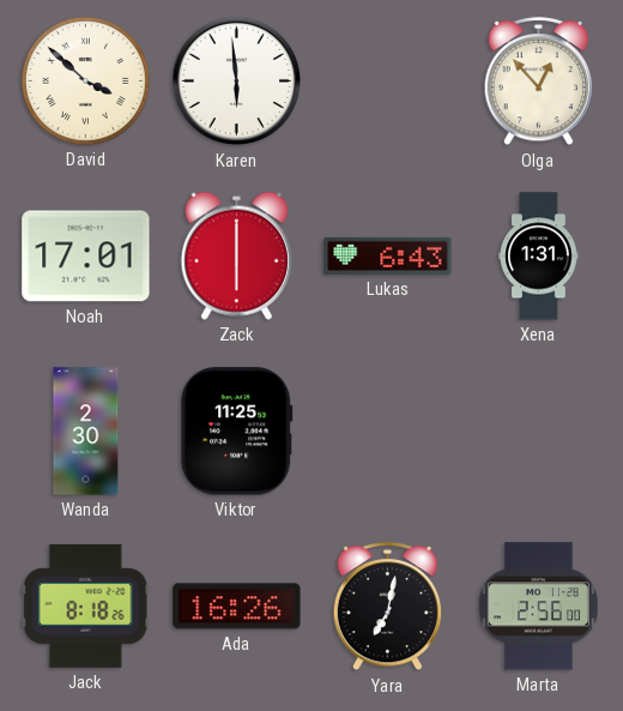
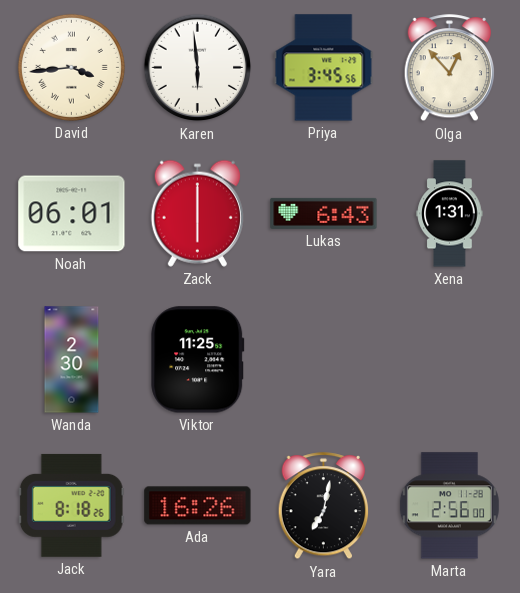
David: 3:52 -> 3:44 (71, 67)
Priya: none -> 3:45 (324, 68)
Noah: 17:01 -> 06:01 (72, 214)
